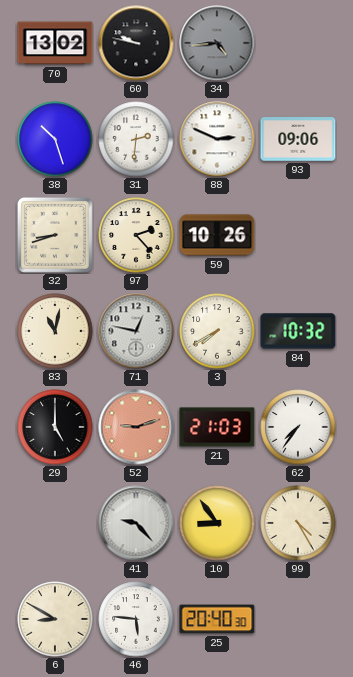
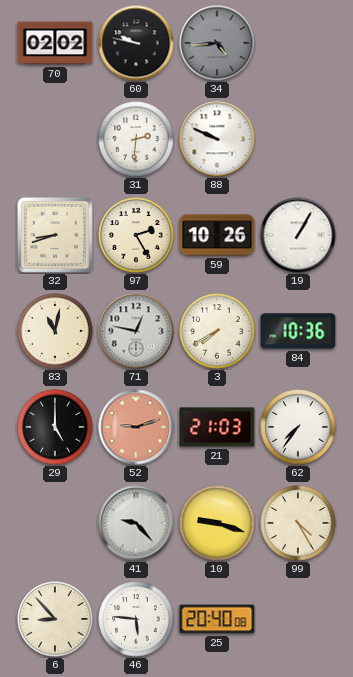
70: 13:02 -> 02:02 (55, 43)
38: 10:27 -> none (55, 139)
88: 2:49 -> 9:49 (217, 139)
93: 09:06 -> none (298, 139)
97: 2:23 -> 2:25 (136, 235)
19: none -> 1:05 (298, 235)
84: 10:32 -> 10:36 (298, 331)
10: 8:54 -> 9:18 (217, 523)
6: 8:50 -> 8:53 (55, 619)
25: 20:40:30 -> 20:40:08 (217, 619)
